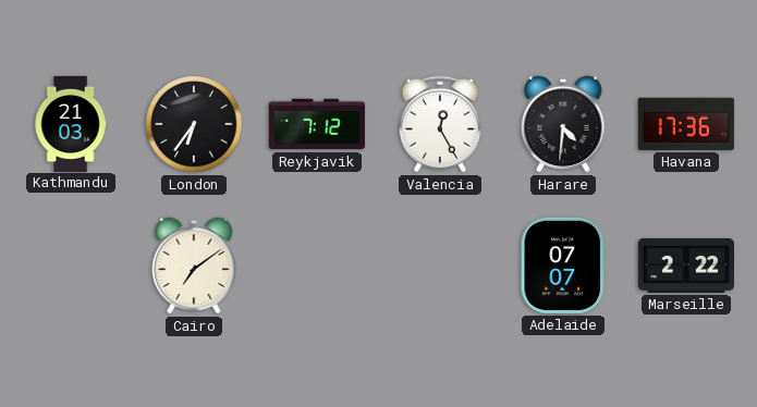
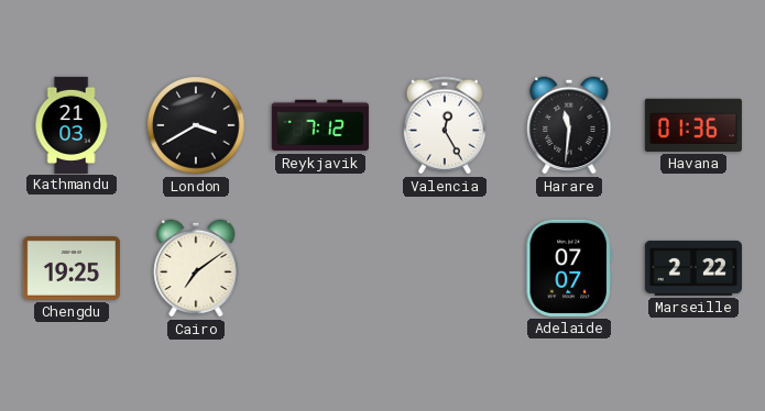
London: 6:36 -> 3:40 (196, 125)
Harare: 4:31 -> 11:31 (569, 125)
Havana: 17:36 -> 01:36 (693, 125)
Chengdu: none -> 19:25 (72, 269)
